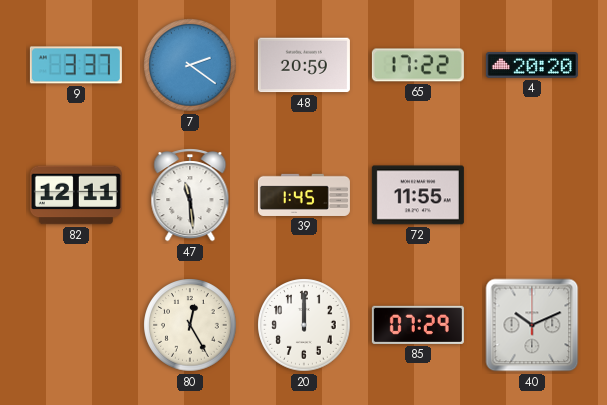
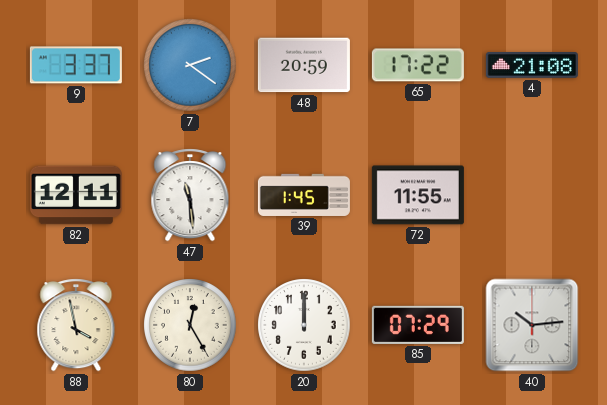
4: 20:20 -> 21:08 (532, 65)
88: none -> 3:58 (76, 325)
40: 10:11 -> 10:14 (532, 325)
